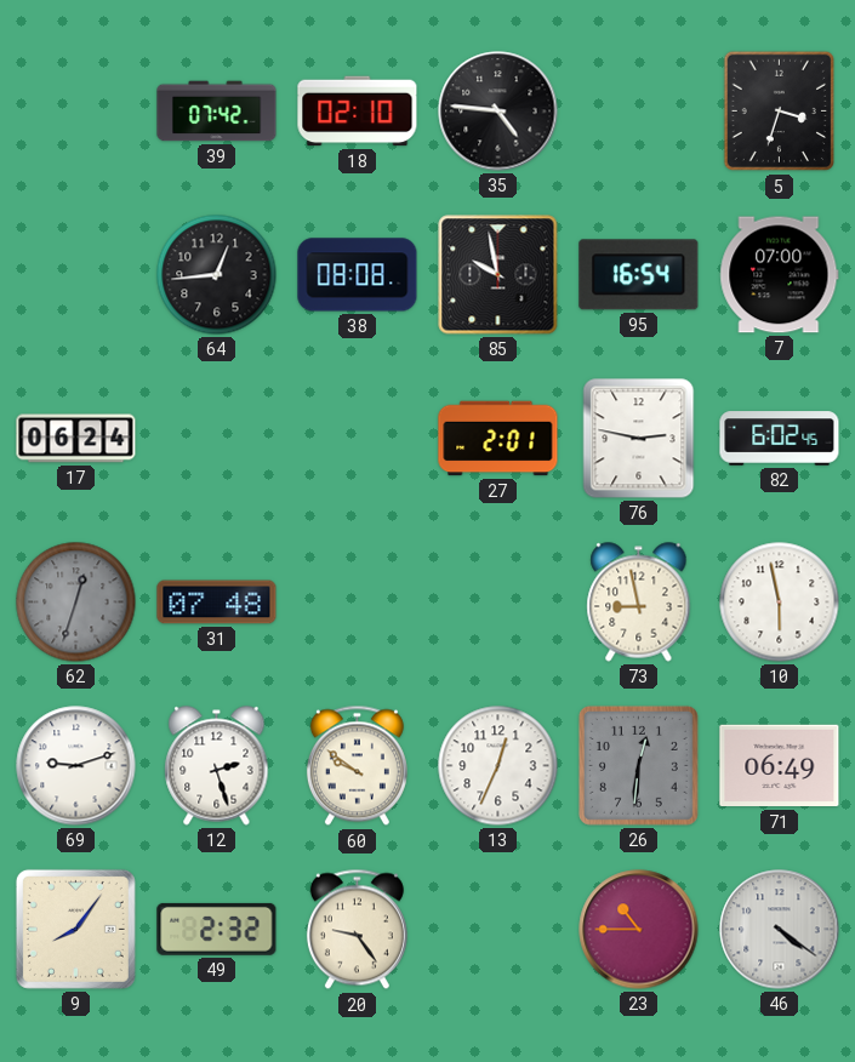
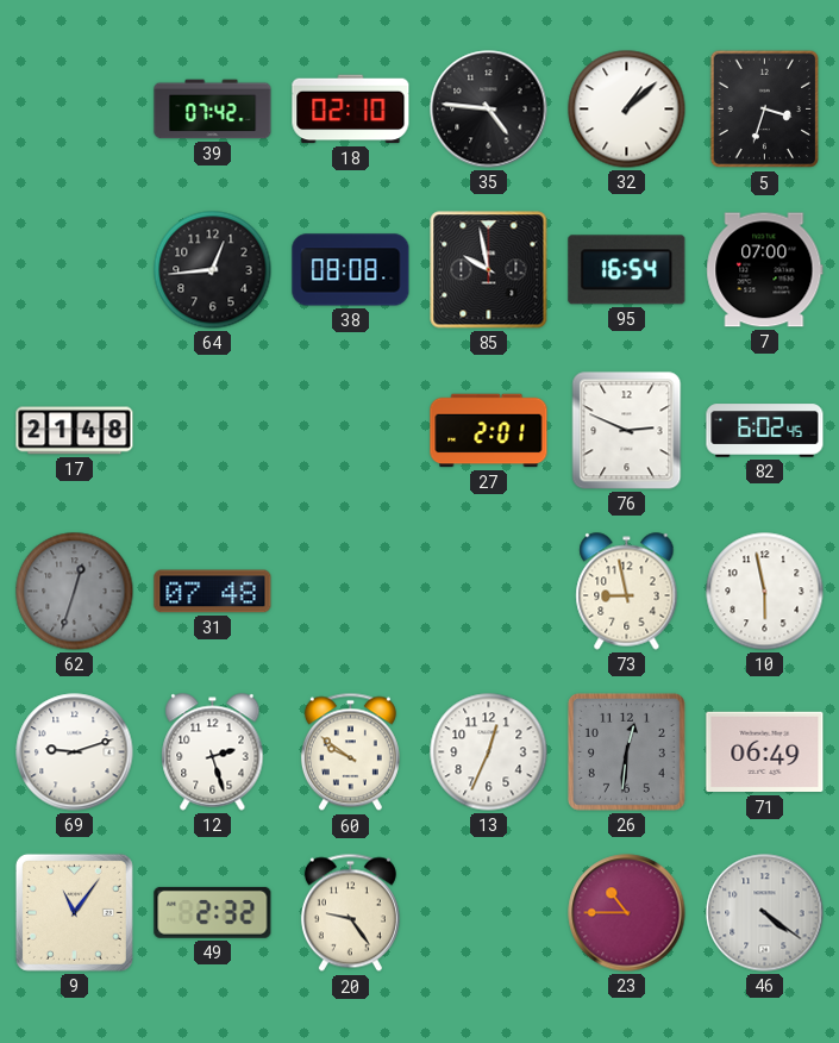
32: none -> 1:08 (627, 110)
17: 06:24 -> 21:48 (75, 431)
76: 2:47 -> 2:49 (627, 431)
9: 8:06 -> 11:06 (74, 912)
